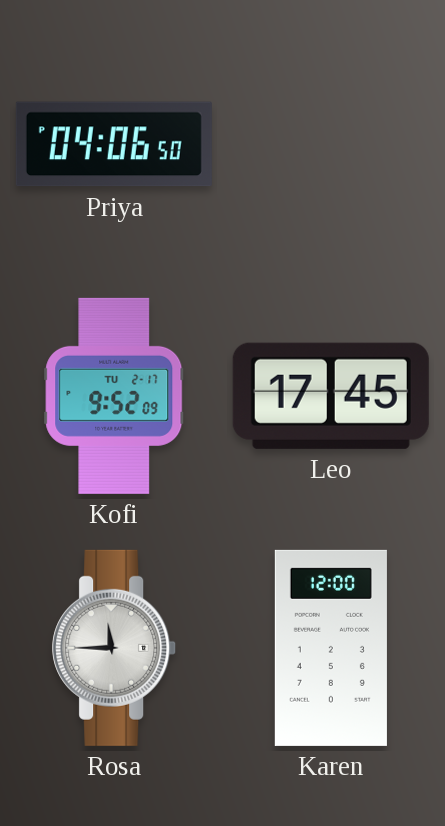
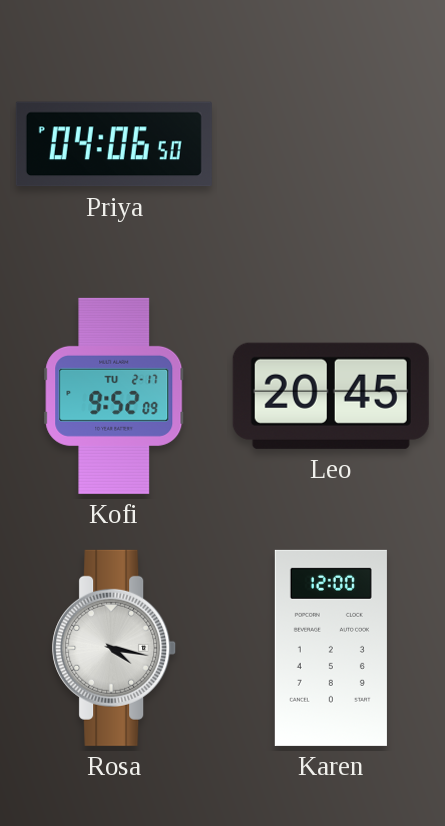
Leo: 17:45 -> 20:45 (331, 396)
Rosa: 11:45 -> 4:17 (115, 648)
